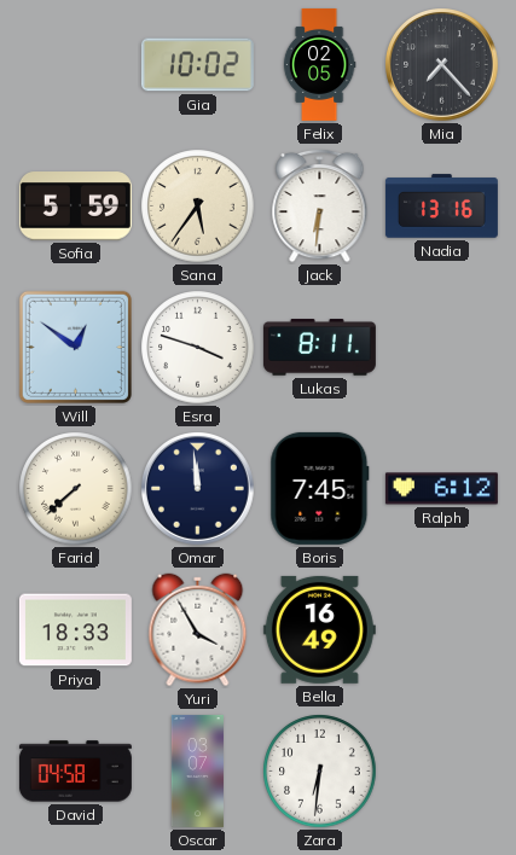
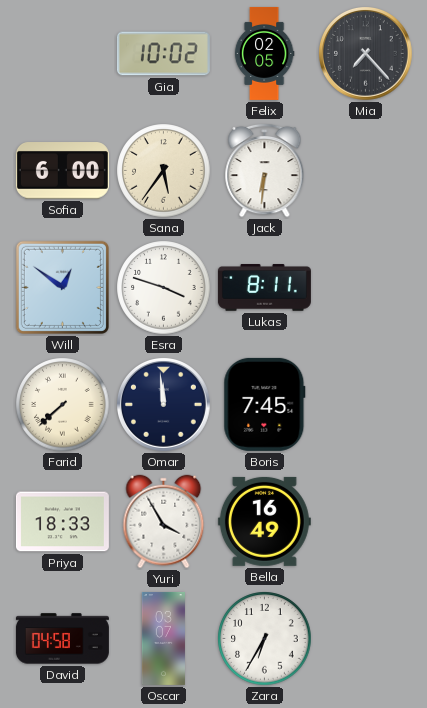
Sofia: 5:59 -> 6:00 (62, 171)
Nadia: 13:16 -> none (441, 207)
Ralph: 6:12 -> none (441, 489)
Zara: 6:31 -> 6:35 (265, 639)
